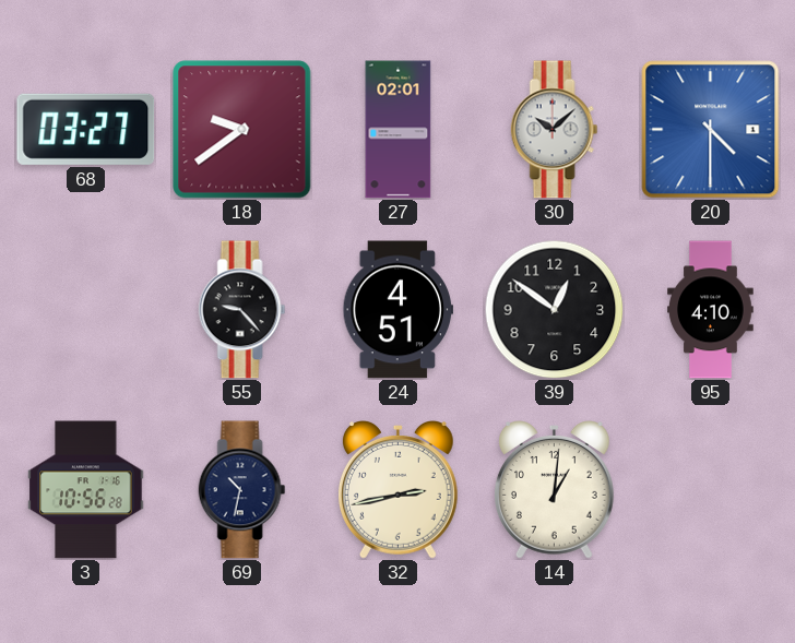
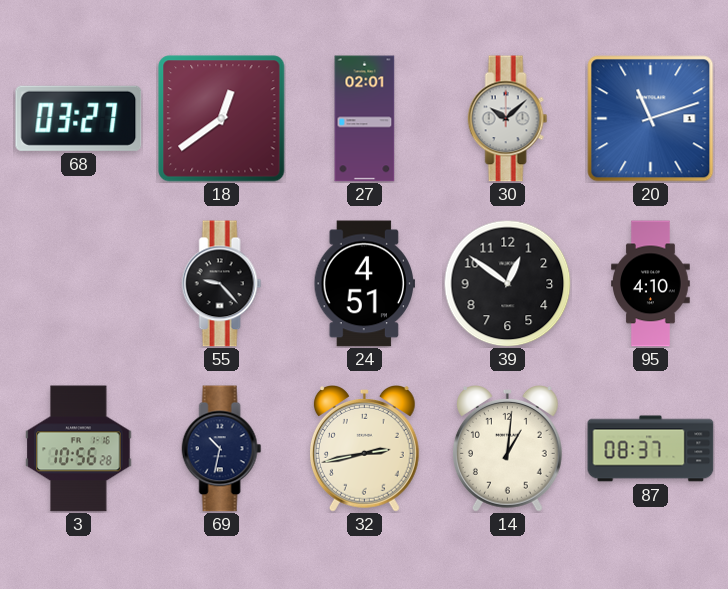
18: 9:39 -> 12:39 (222, 119)
20: 4:30 -> 11:12 (651, 119)
87: none -> 08:37 (651, 449)
